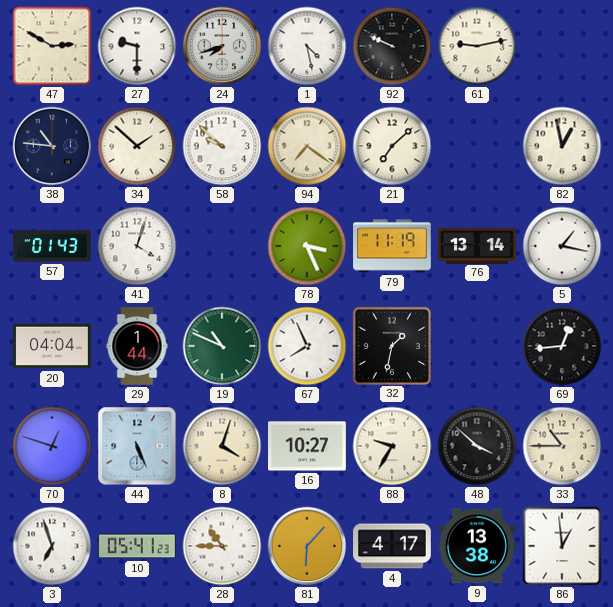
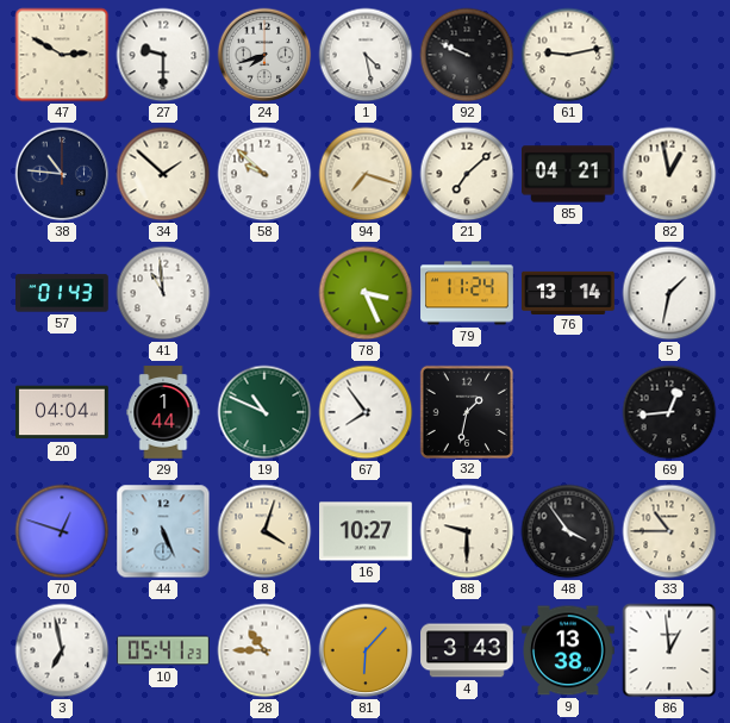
94: 7:21 -> 7:18 (366, 174)
85: none -> 04:21 (569, 174)
41: 4:03 -> 10:59 (163, 293)
79: 11:19 -> 11:24 (467, 293)
5: 1:17 -> 1:32 (669, 293)
67: 7:56 -> 7:54 (366, 412)
88: 9:35 -> 9:30 (467, 531)
48: 3:52 -> 3:54 (568, 531)
3: 6:57 -> 6:58 (62, 650)
4: 4:17 -> 3:43 (467, 650)
